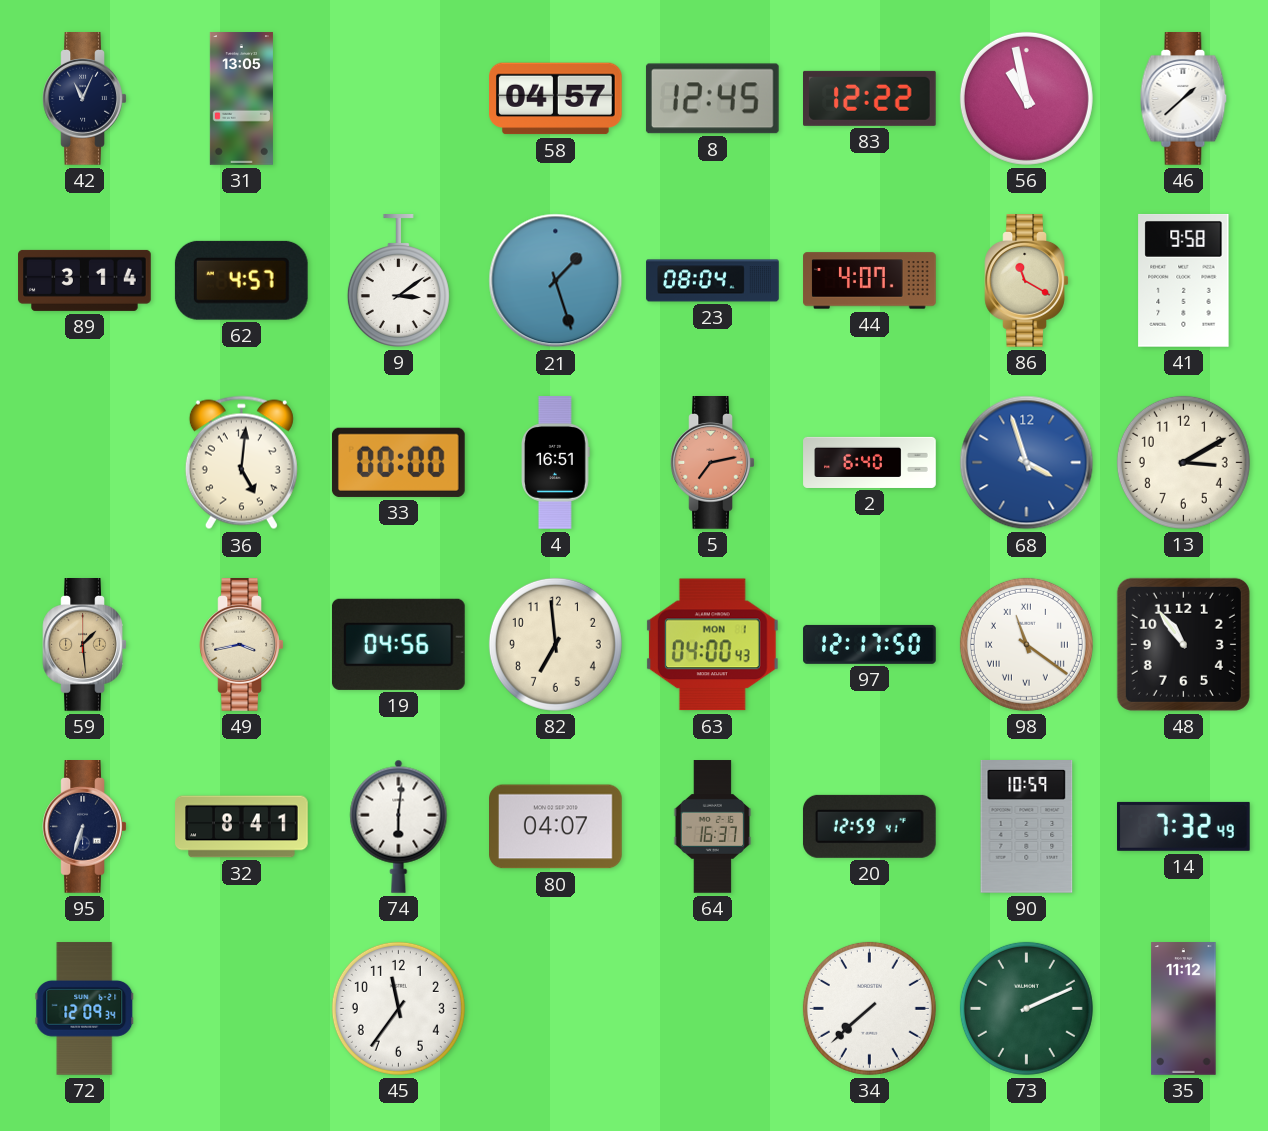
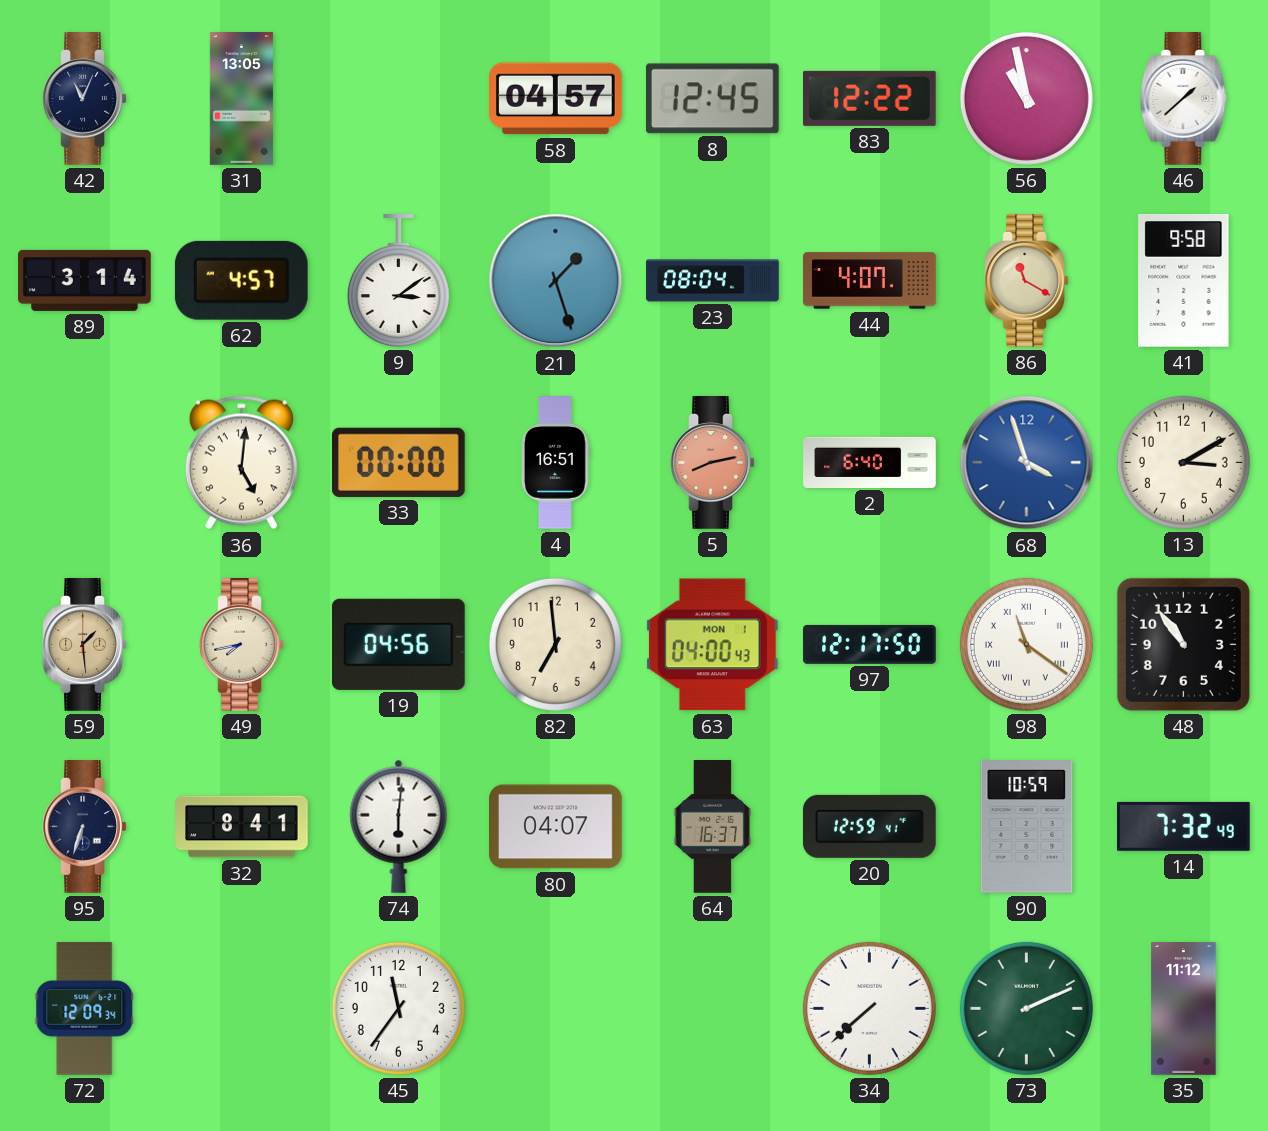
5: 7:13 -> 8:13 (713, 463)
49: 3:43 -> 7:43 (242, 645)
